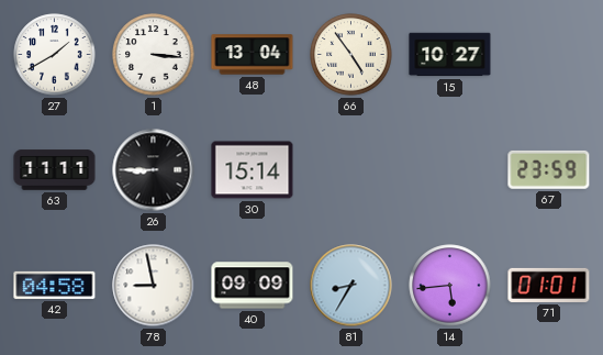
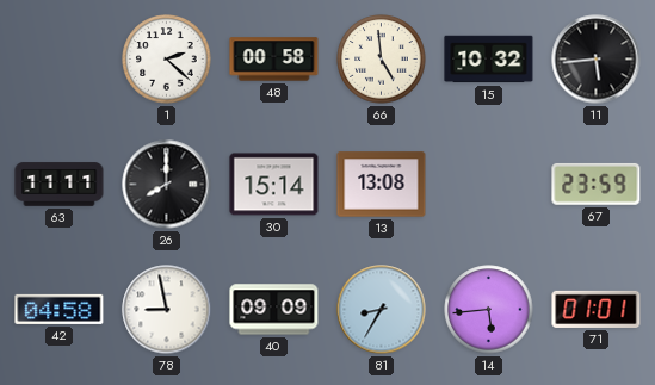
27: 1:40 -> none (55, 55)
1: 3:16 -> 2:22 (167, 60)
48: 13:04 -> 00:58 (274, 60)
66: 4:54 -> 4:59 (382, 60)
15: 10:27 -> 10:32 (489, 60)
11: none -> 5:44 (597, 60)
26: 8:45 -> 8:00 (167, 185)
13: none -> 13:08 (382, 185)
